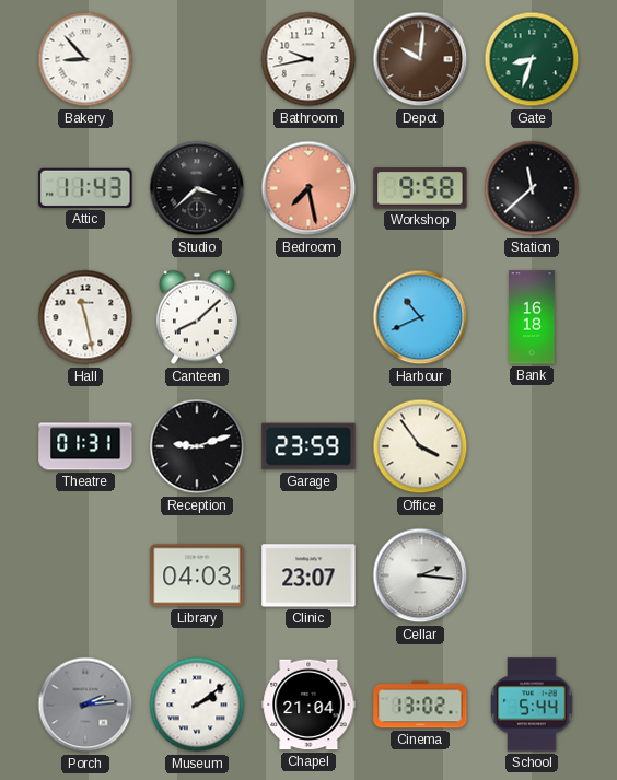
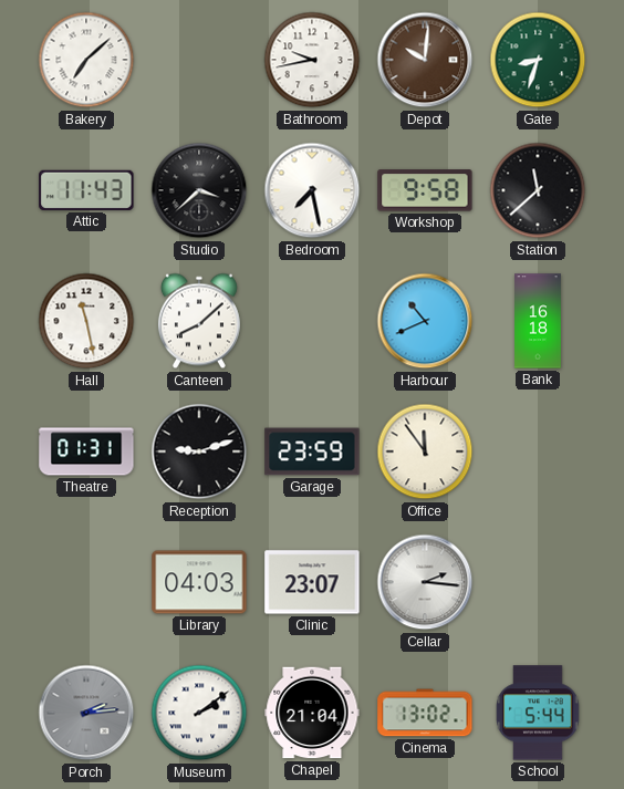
Bakery: 8:53 -> 7:08 (86, 60)
Bedroom dial: salmon -> white (312, 190)
Office: 3:54 -> 11:54 (425, 451)
